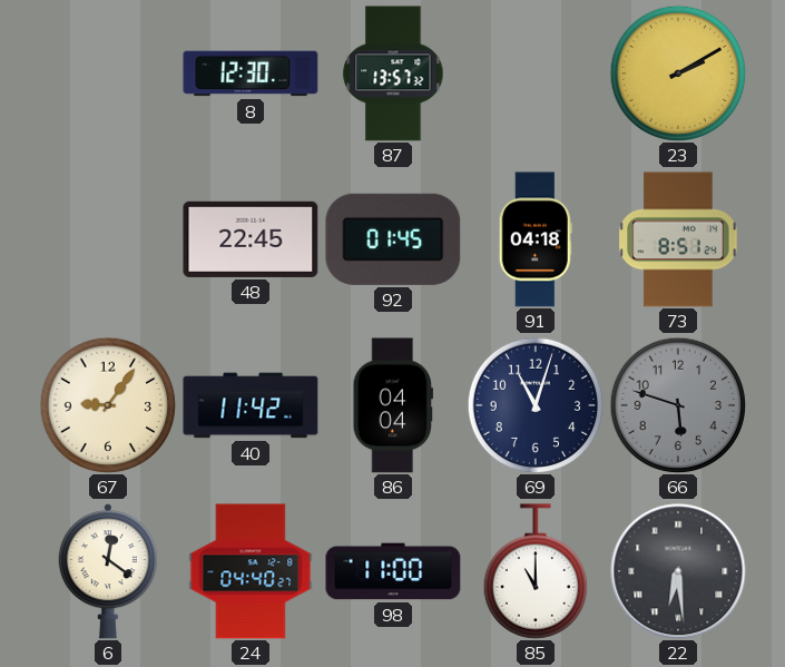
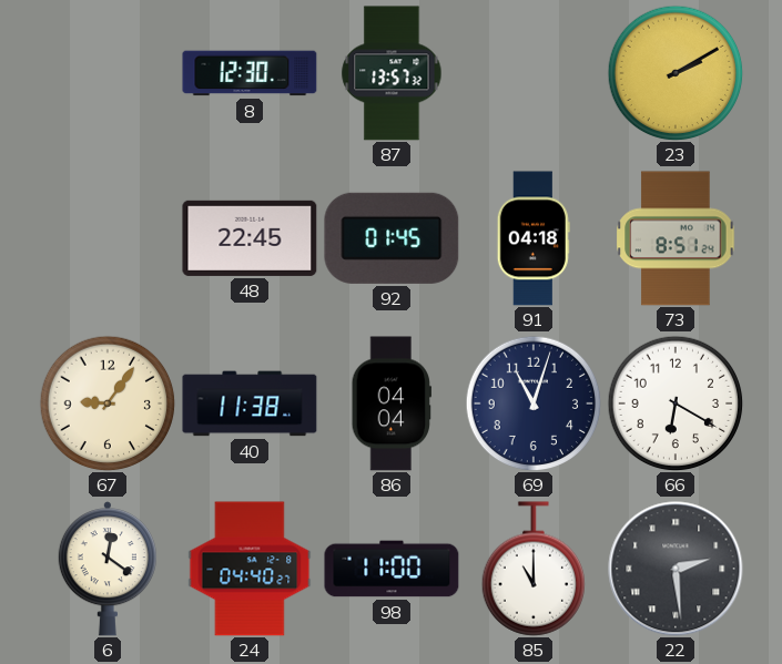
40: 11:42 -> 11:38 (250, 403)
66: 5:48 -> 6:20 (676, 403)
66 dial: grey -> white (676, 403)
22: 6:29 -> 2:29 (676, 569)
